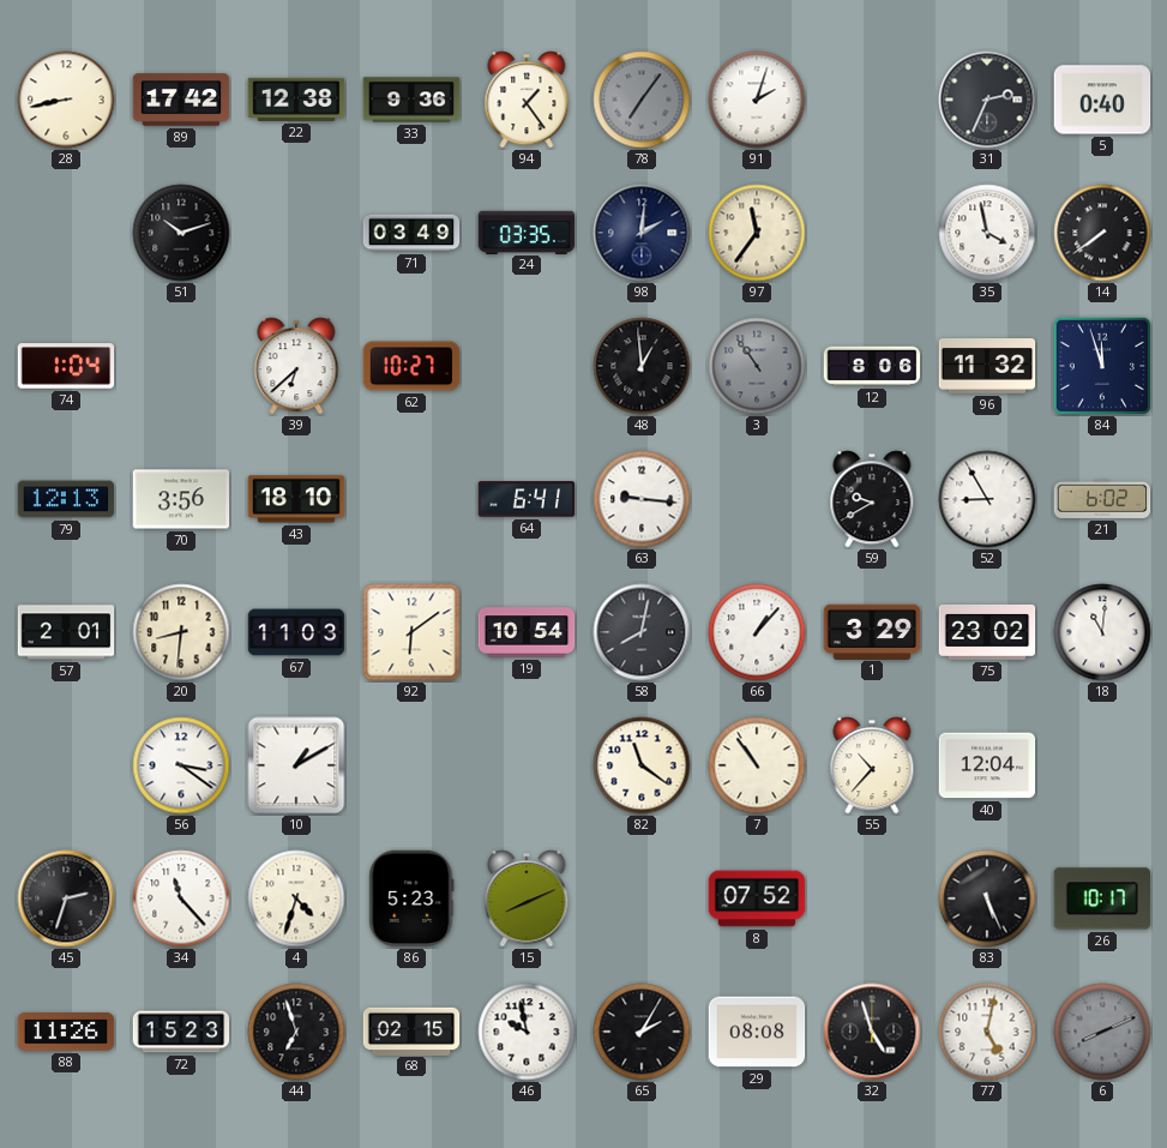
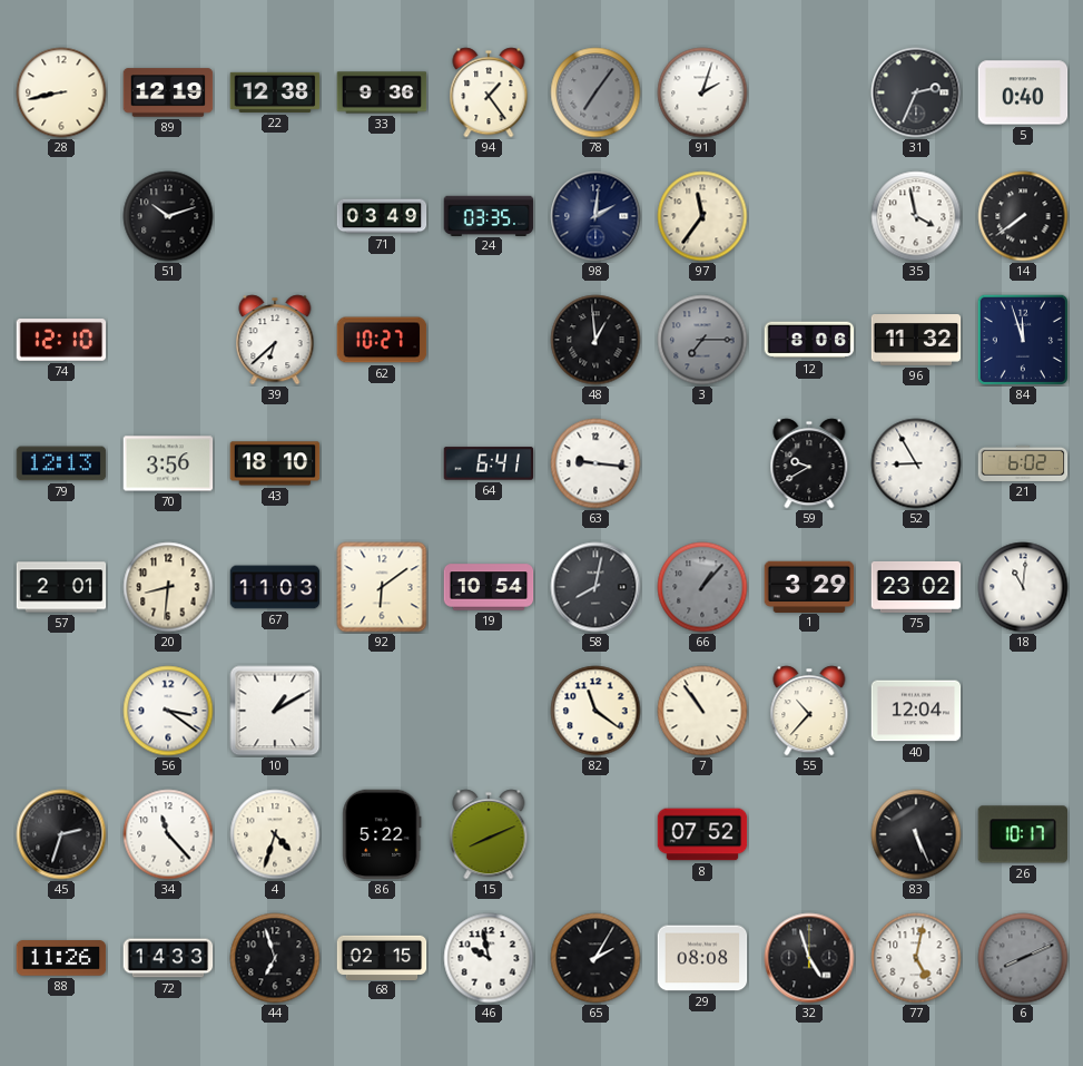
89: 17:42 -> 12:19 (168, 92)
74: 1:04 -> 12:10 (61, 340)
3: 10:54 -> 7:15 (702, 340)
66 dial: white -> grey (702, 587)
86: 5:23 -> 5:22 (382, 834)
72: 15:23 -> 14:33 (168, 958)
